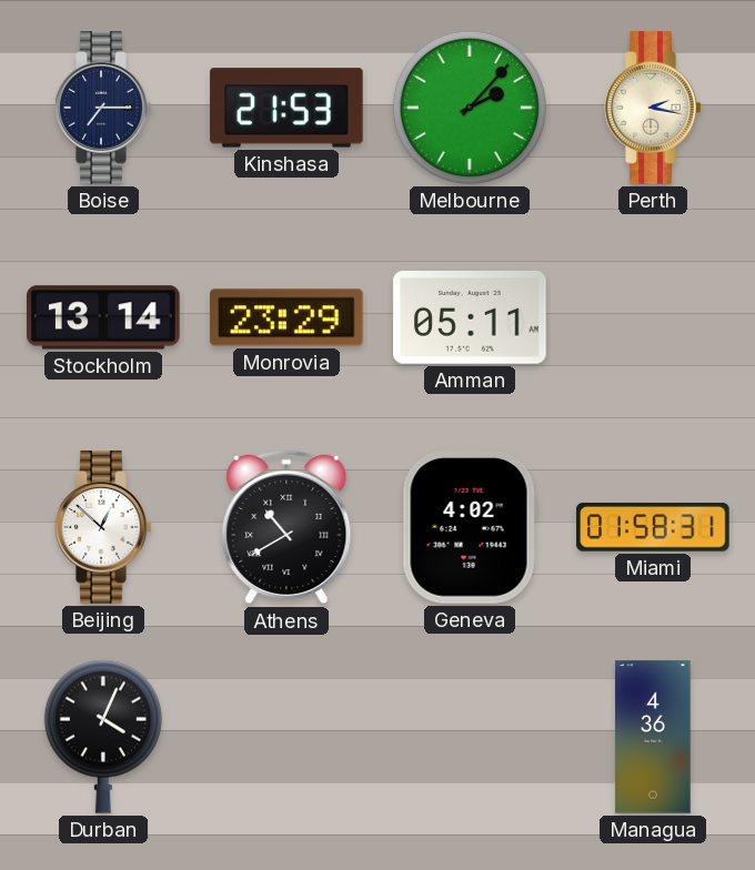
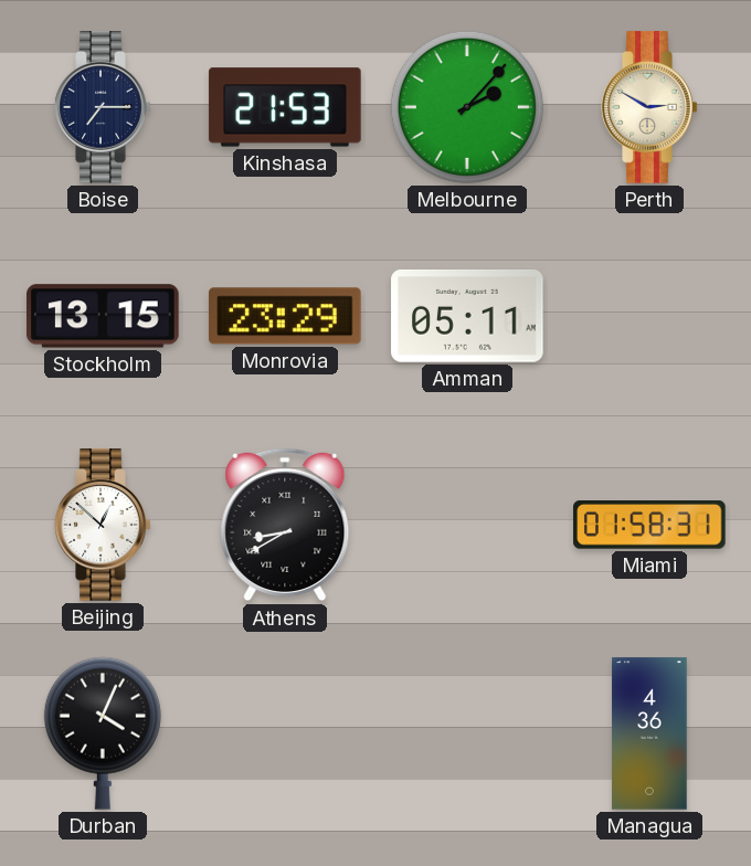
Perth: 2:17 -> 2:50 (649, 107)
Stockholm: 13:14 -> 13:15 (103, 316)
Athens: 10:40 -> 8:40 (285, 525)
Geneva: 4:02 -> none (470, 527)
